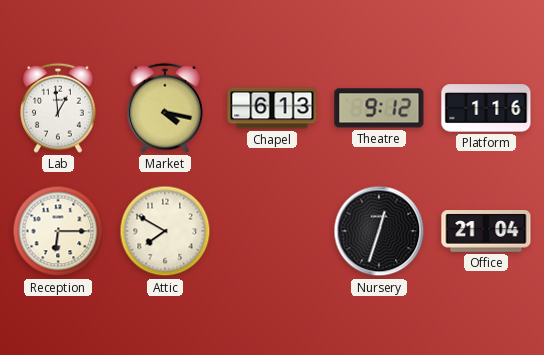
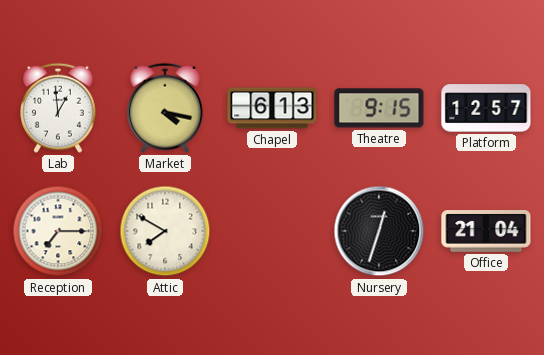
Theatre: 9:12 -> 9:15 (379, 108)
Platform: 1:16 -> 12:57 (486, 108)
Reception: 6:15 -> 7:15 (58, 231)
